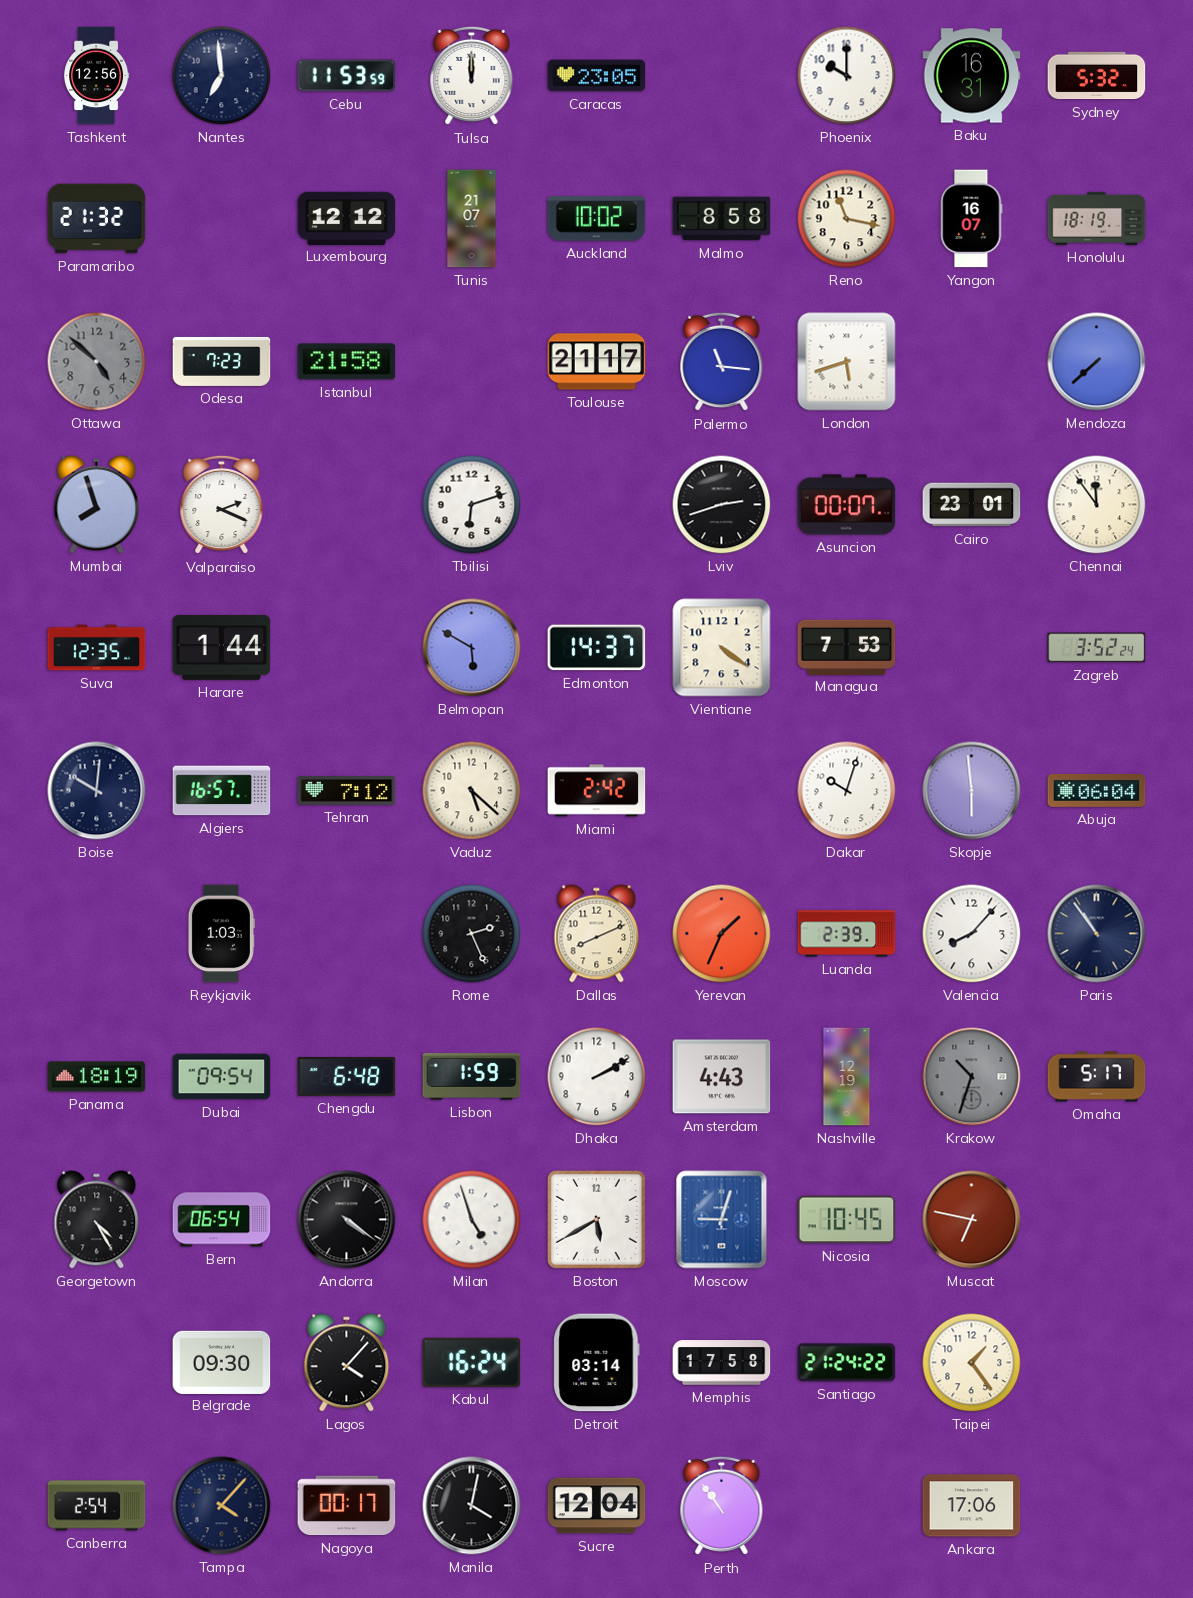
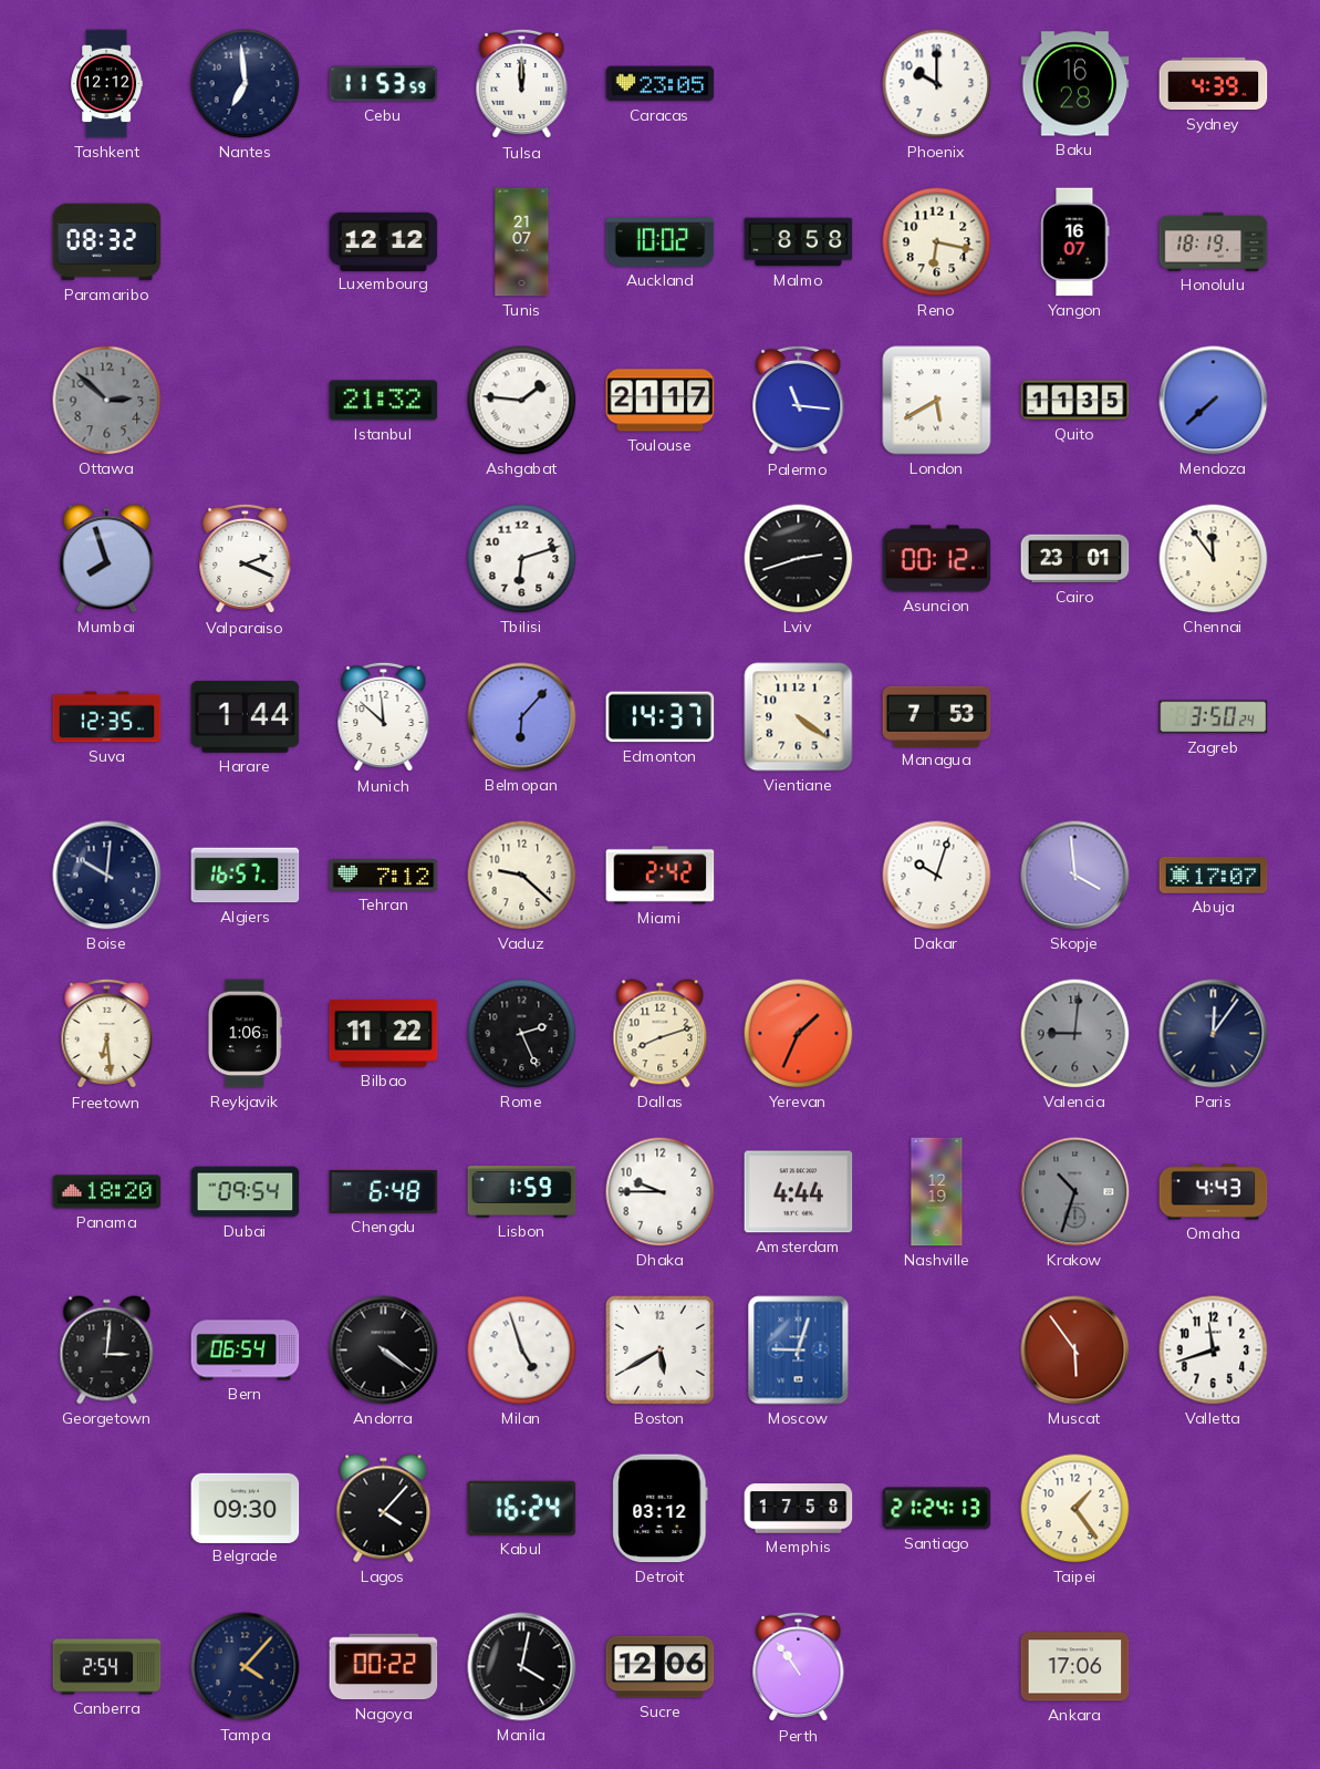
Tashkent: 12:56 -> 12:12 (107, 84)
Baku: 16:31 -> 16:28 (1075, 84)
Sydney: 5:32 -> 4:39 (1214, 84)
Paramaribo: 21:32 -> 08:32 (107, 242)
Reno: 11:17 -> 6:17 (937, 242)
Ottawa: 4:52 -> 2:52 (107, 401)
Odesa: 7:23 -> none (222, 361)
Istanbul: 21:58 -> 21:32 (384, 401)
Ashgabat: none -> 1:46 (522, 401)
London: 5:42 -> 5:40 (937, 401)
Quito: none -> 11:35 (1075, 401)
Asuncion: 00:07 -> 00:12 (937, 559)
Munich: none -> 11:52 (384, 717)
Belmopan: 5:50 -> 6:07 (522, 717)
Zagreb: 3:52 -> 3:50 (1214, 717)
Vaduz: 5:22 -> 9:22 (522, 876)
Skopje: 5:59 -> 3:59 (1075, 876)
Abuja: 06:04 -> 17:07 (1214, 876)
Freetown: none -> 6:29 (107, 1034)
Reykjavik: 1:03 -> 1:06 (245, 1034)
Bilbao: none -> 11:22 (384, 1034)
Dallas: 8:11 -> 8:12 (661, 1034)
Luanda: 2:39 -> none (847, 934)
Valencia: 8:07 -> 9:01 (1075, 1034)
Valencia dial: white -> grey (1075, 1034)
Paris: 10:54 -> 12:06 (1214, 1034)
Panama: 18:19 -> 18:20 (107, 1192)
Dhaka: 2:10 -> 9:45 (661, 1192)
Amsterdam: 4:43 -> 4:44 (799, 1192)
Omaha: 5:17 -> 4:43 (1214, 1192)
Georgetown: 4:25 -> 3:01 (107, 1351)
Nicosia: 10:45 -> none (847, 1220)
Muscat: 6:47 -> 5:54 (1075, 1351)
Valletta: none -> 11:42 (1214, 1351)
Detroit: 03:14 -> 03:12 (661, 1509)
Santiago: 21:24:22 -> 21:24:13 (937, 1509)
Nagoya: 00:17 -> 00:22 (384, 1667)
Sucre: 12:04 -> 12:06 (661, 1667)
